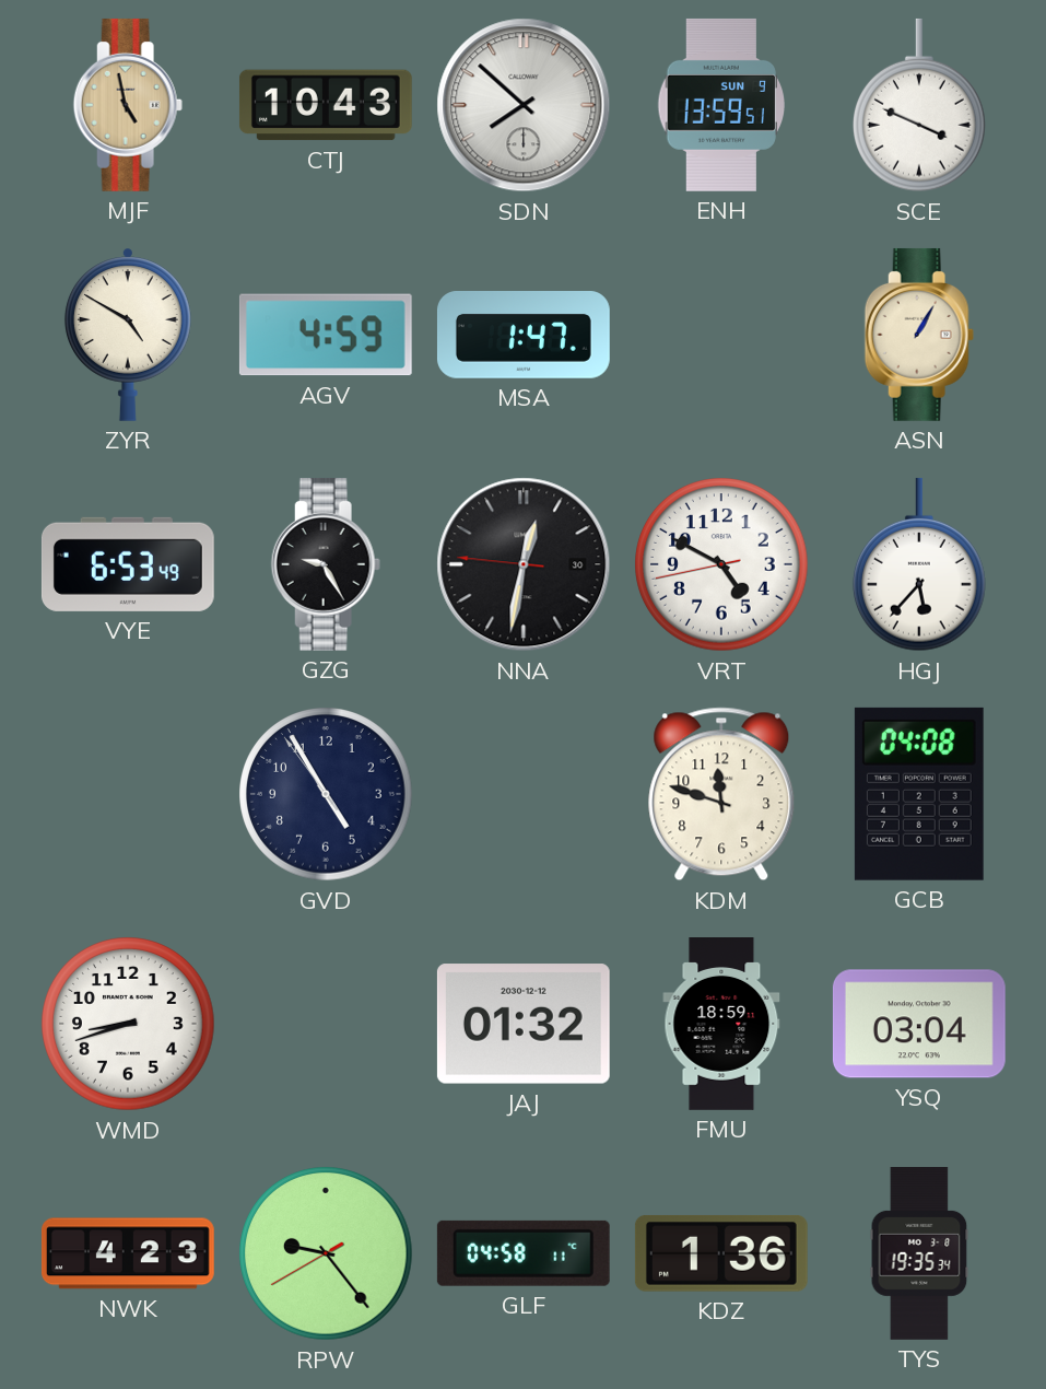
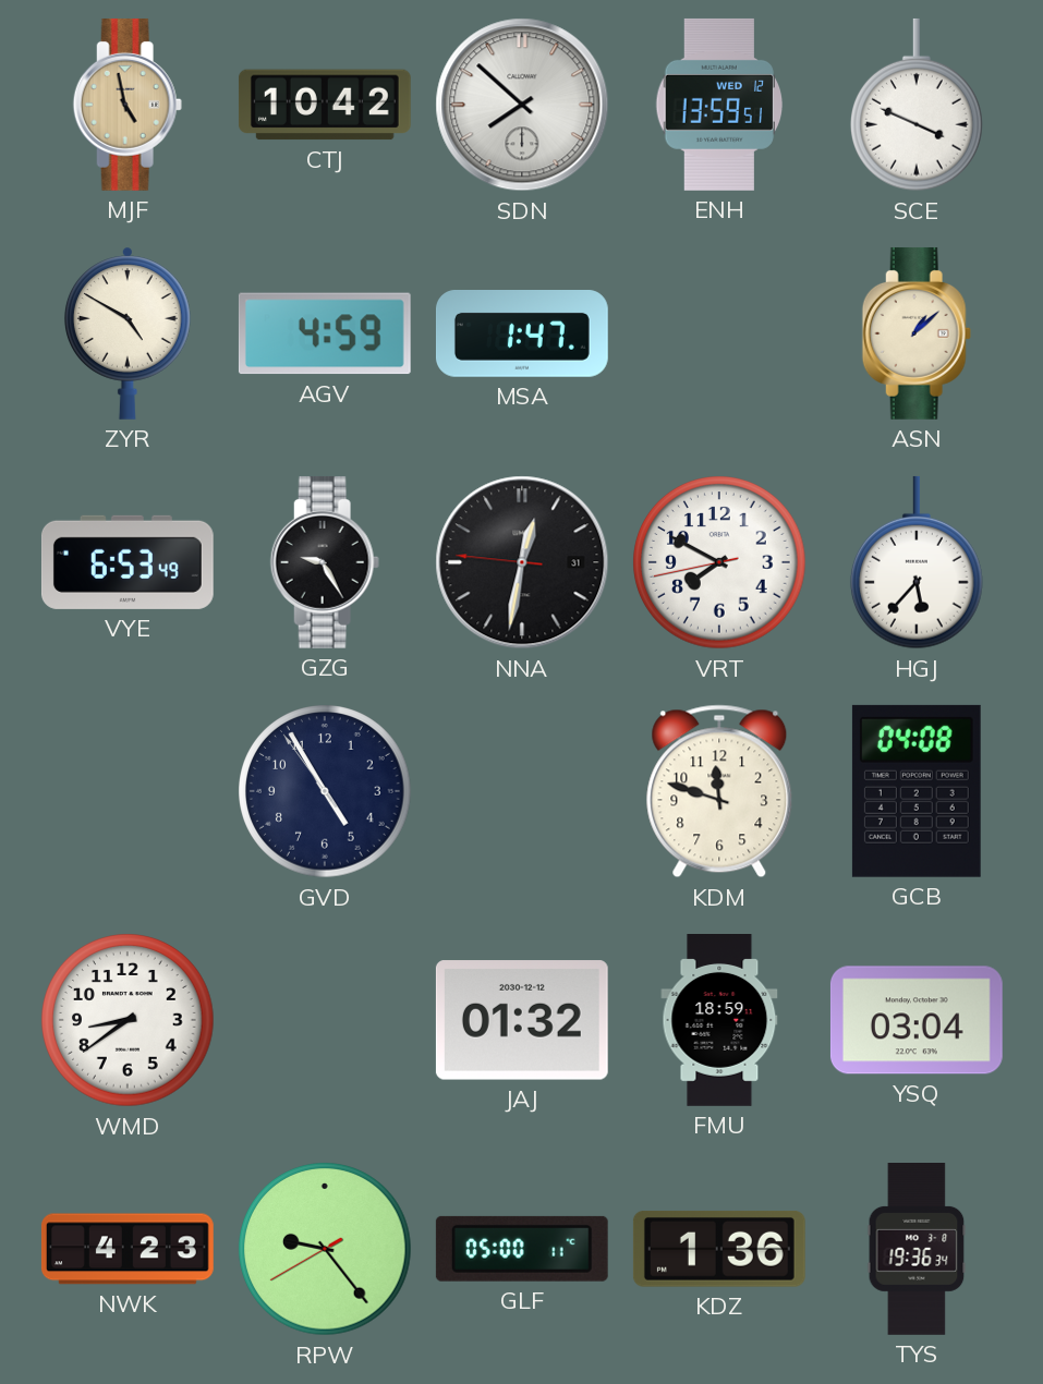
CTJ: 10:43 -> 10:42 (325, 105)
ENH date: SUN 9 -> WED 12 (718, 105)
ASN: 1:05 -> 1:08 (917, 333)
NNA date: 30 -> 31 (522, 562)
VRT: 4:49 -> 7:49 (719, 562)
WMD: 8:42 -> 8:39 (128, 1020)
GLF: 04:58 -> 05:00 (522, 1249)
TYS: 19:35 -> 19:36 (917, 1250)
